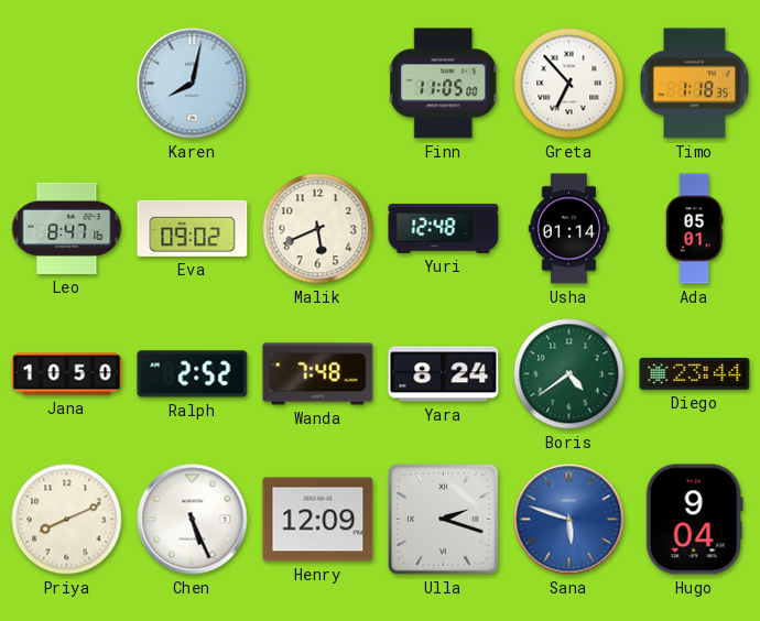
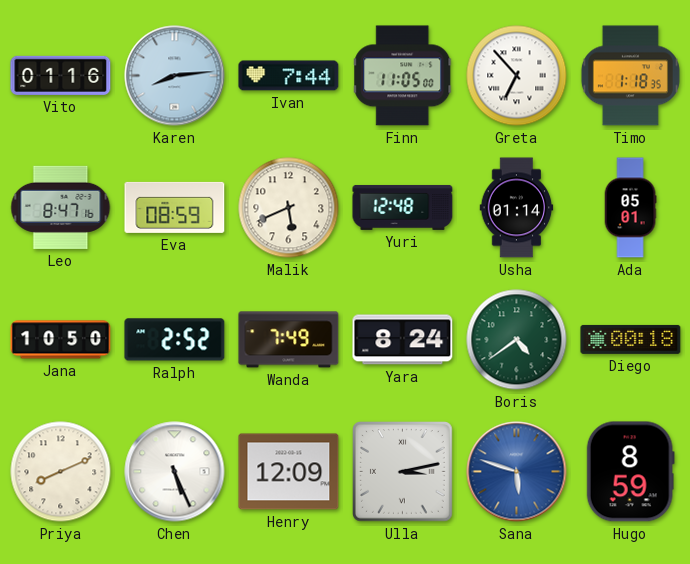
Vito: none -> 01:16 (61, 75)
Karen: 8:02 -> 8:14 (175, 76)
Ivan: none -> 7:44 (289, 76)
Eva: 09:02 -> 08:59 (175, 207)
Wanda: 7:48 -> 7:49 (289, 340)
Diego: 23:44 -> 00:18 (631, 339)
Ulla: 2:18 -> 3:13 (403, 472)
Hugo: 9:04 -> 8:59 (630, 472)
